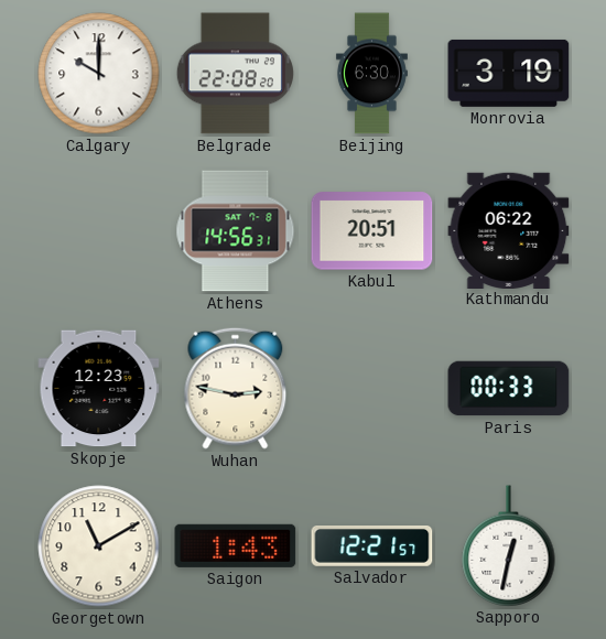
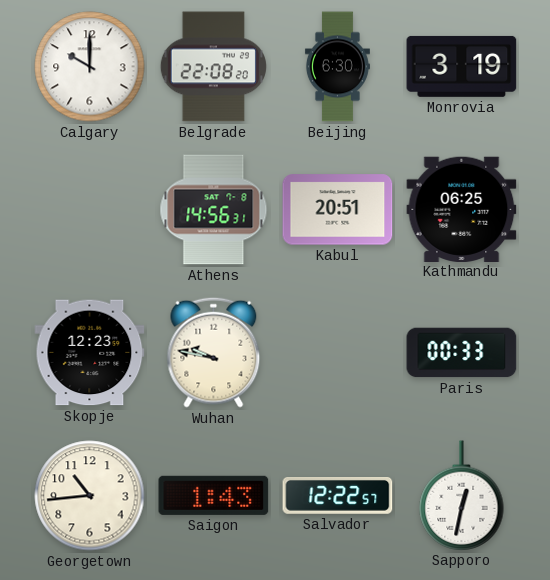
Kathmandu: 06:22 -> 06:25 (462, 209)
Wuhan: 2:47 -> 9:47 (214, 352)
Georgetown: 11:10 -> 10:44 (90, 496)
Salvador: 12:21 -> 12:22 (338, 496)
